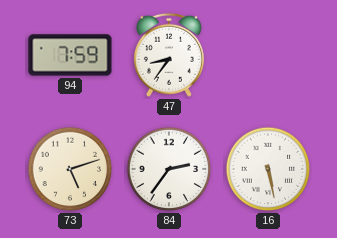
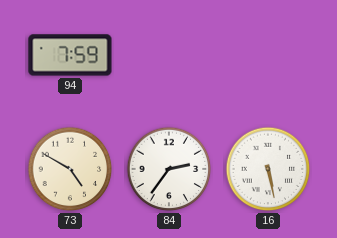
47: 8:36 -> none (169, 55)
73: 5:12 -> 4:50 (70, 169)
